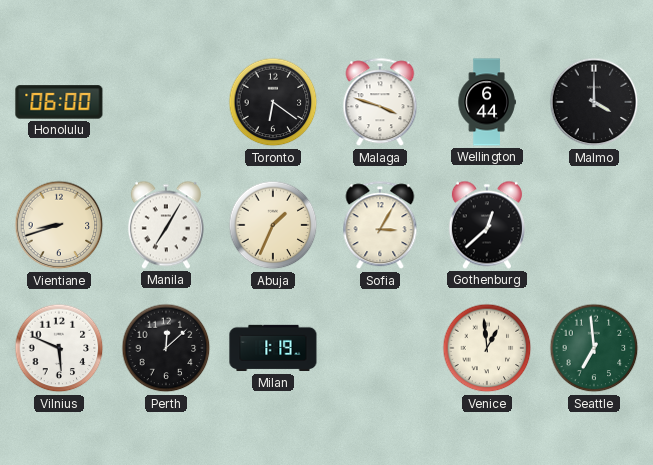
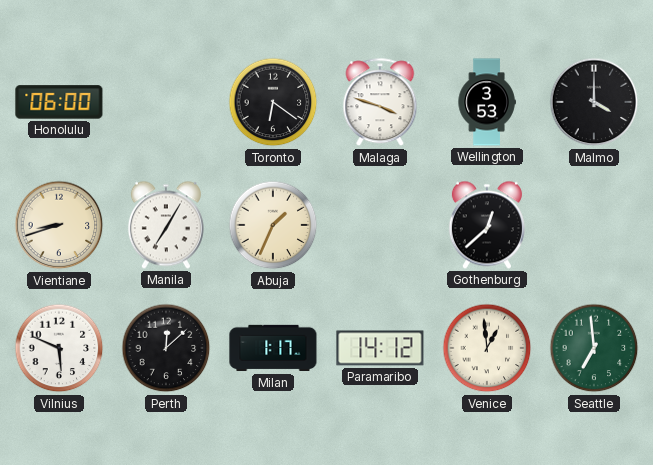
Wellington: 6:44 -> 3:53 (487, 102)
Sofia: 3:05 -> none (380, 226)
Milan: 1:19 -> 1:17 (273, 348)
Paramaribo: none -> 14:12 (380, 348)
